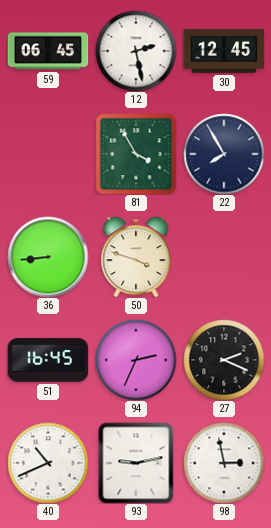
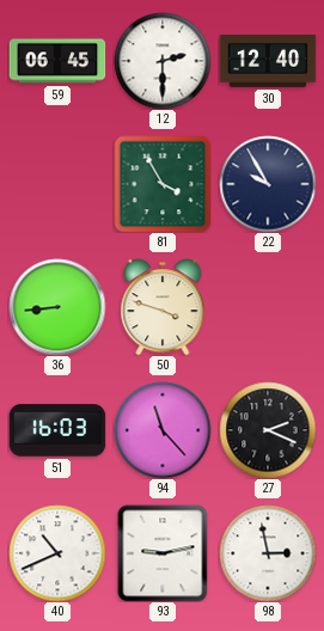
12: 2:28 -> 2:30 (163, 61)
30: 12:45 -> 12:40 (268, 62)
22: 7:55 -> 9:55 (268, 184)
51: 16:45 -> 16:03 (57, 430)
94: 2:34 -> 11:23 (163, 430)
